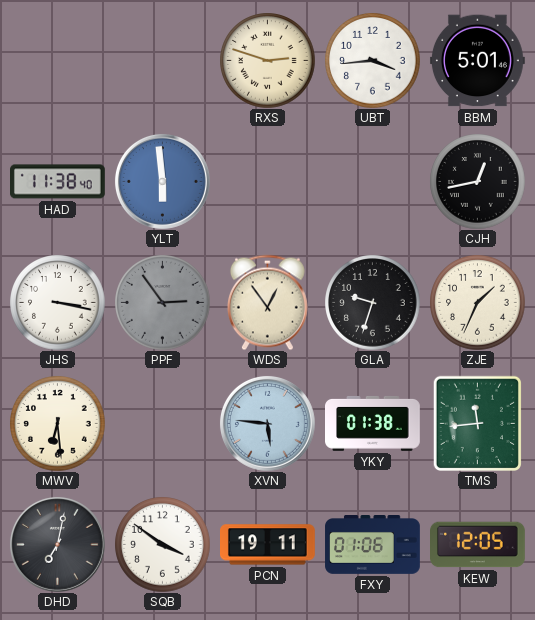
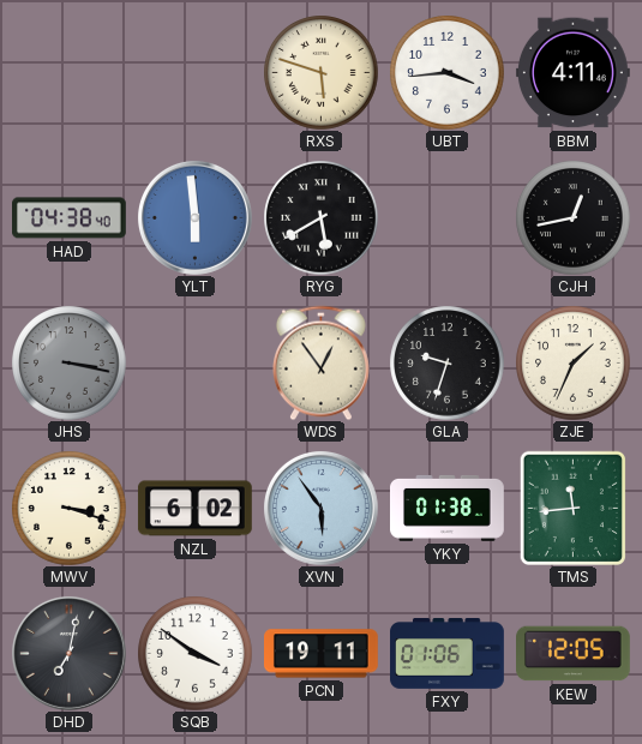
RXS: 2:48 -> 5:48 (320, 72)
BBM: 5:01 -> 4:11 (572, 73)
HAD: 11:38 -> 04:38 (70, 218)
RYG: none -> 5:40 (320, 217)
JHS dial: white -> grey (68, 362)
PPF: 2:54 -> none (162, 302)
MWV: 6:29 -> 3:18 (68, 508)
NZL: none -> 6:02 (194, 509)
XVN: 5:46 -> 5:54 (320, 508)
